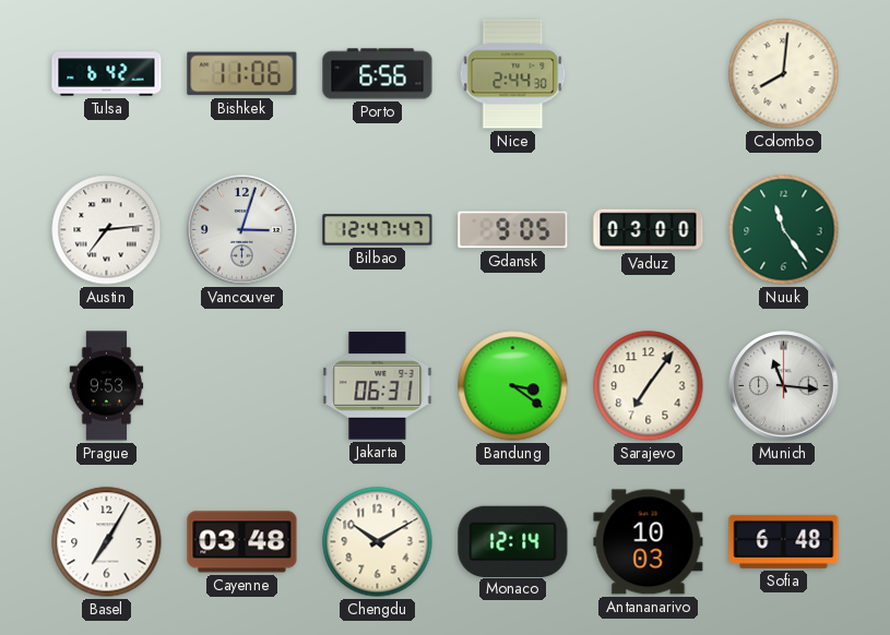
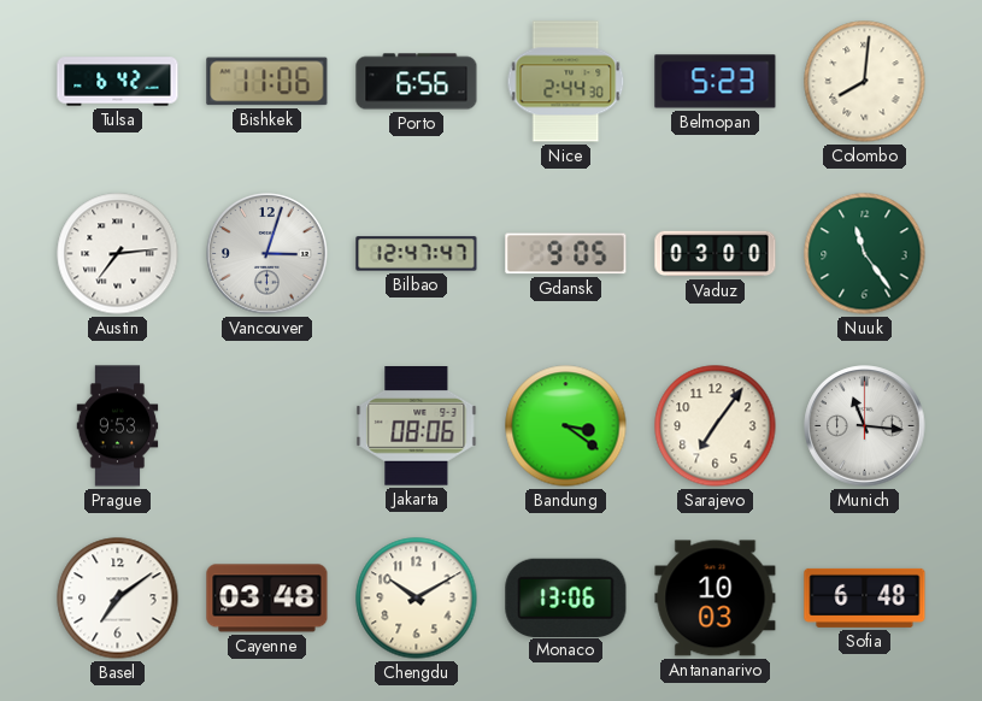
Belmopan: none -> 5:23 (716, 82)
Jakarta: 06:31 -> 08:06 (417, 426)
Basel: 7:05 -> 7:09 (118, 599)
Monaco: 12:14 -> 13:06 (566, 597)
